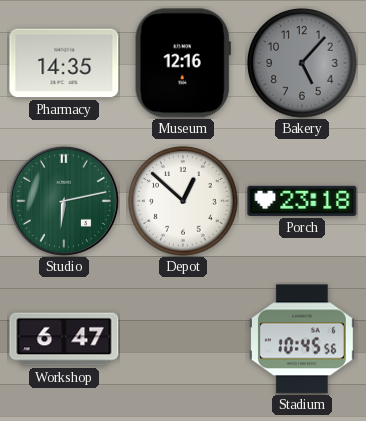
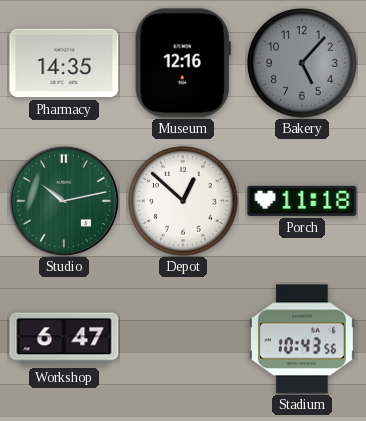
Studio: 6:13 -> 10:13 (64, 201)
Porch: 23:18 -> 11:18 (302, 201)
Stadium: 10:45 -> 10:43 (302, 339)
